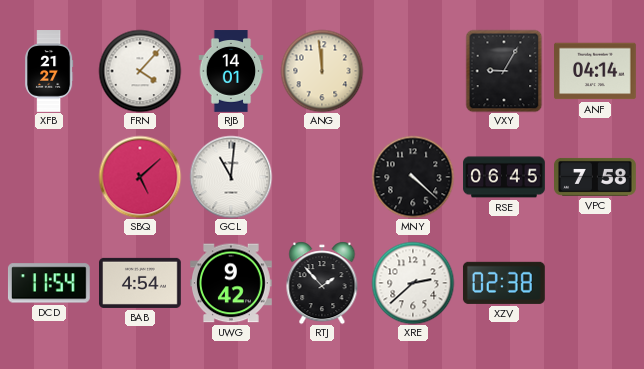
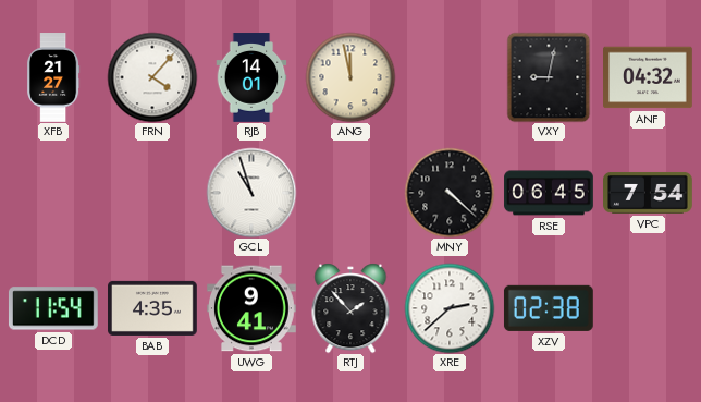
ANG: 11:59 -> 11:58 (350, 77)
VXY: 9:05 -> 9:02 (549, 77)
ANF: 04:14 -> 04:32 (649, 77)
SBQ: 5:08 -> none (140, 177)
GCL: 11:01 -> 10:57 (251, 193)
VPC: 7:58 -> 7:54 (649, 193)
BAB: 4:54 -> 4:35 (153, 308)
UWG: 9:42 -> 9:41 (253, 308)
